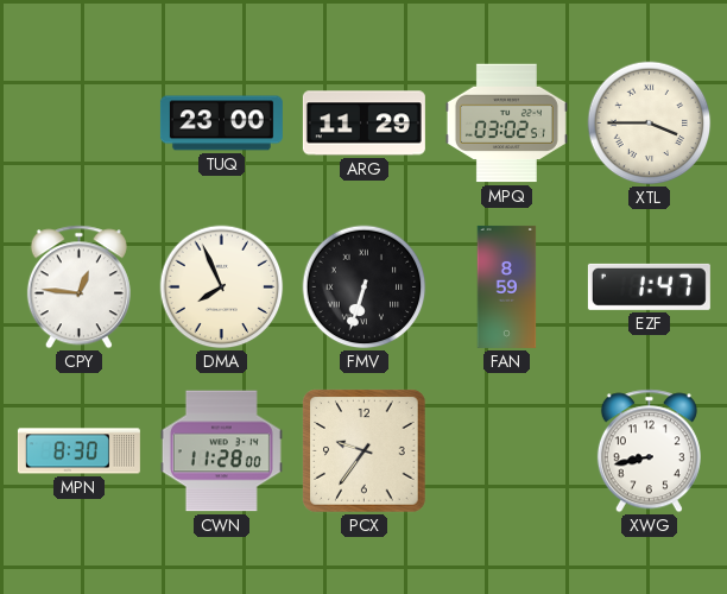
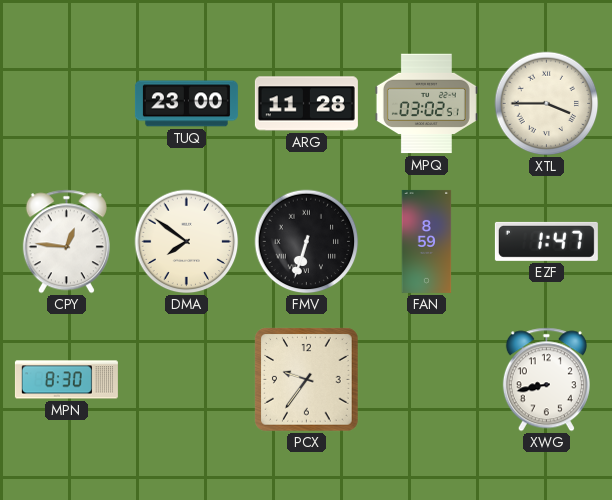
ARG: 11:29 -> 11:28 (306, 104)
DMA: 7:56 -> 7:51 (187, 242)
CWN: 11:28 -> none (221, 451)
